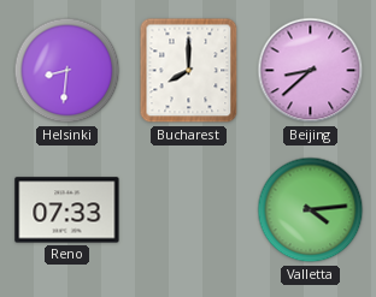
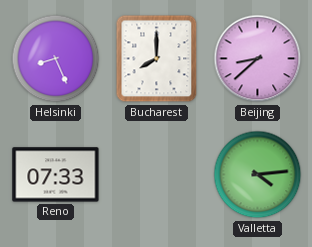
Helsinki: 8:31 -> 8:26 (56, 59)
